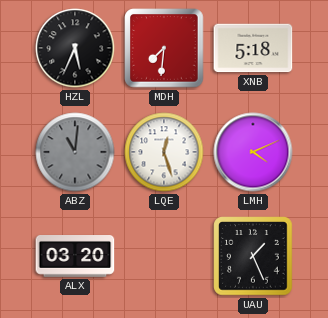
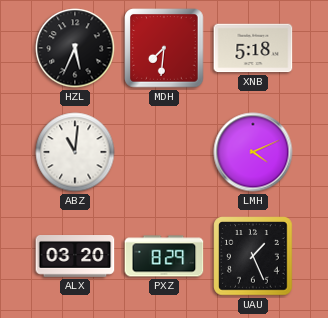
ABZ dial: grey -> white (75, 152)
LQE: 12:27 -> none (164, 152)
PXZ: none -> 8:29 (164, 256)
